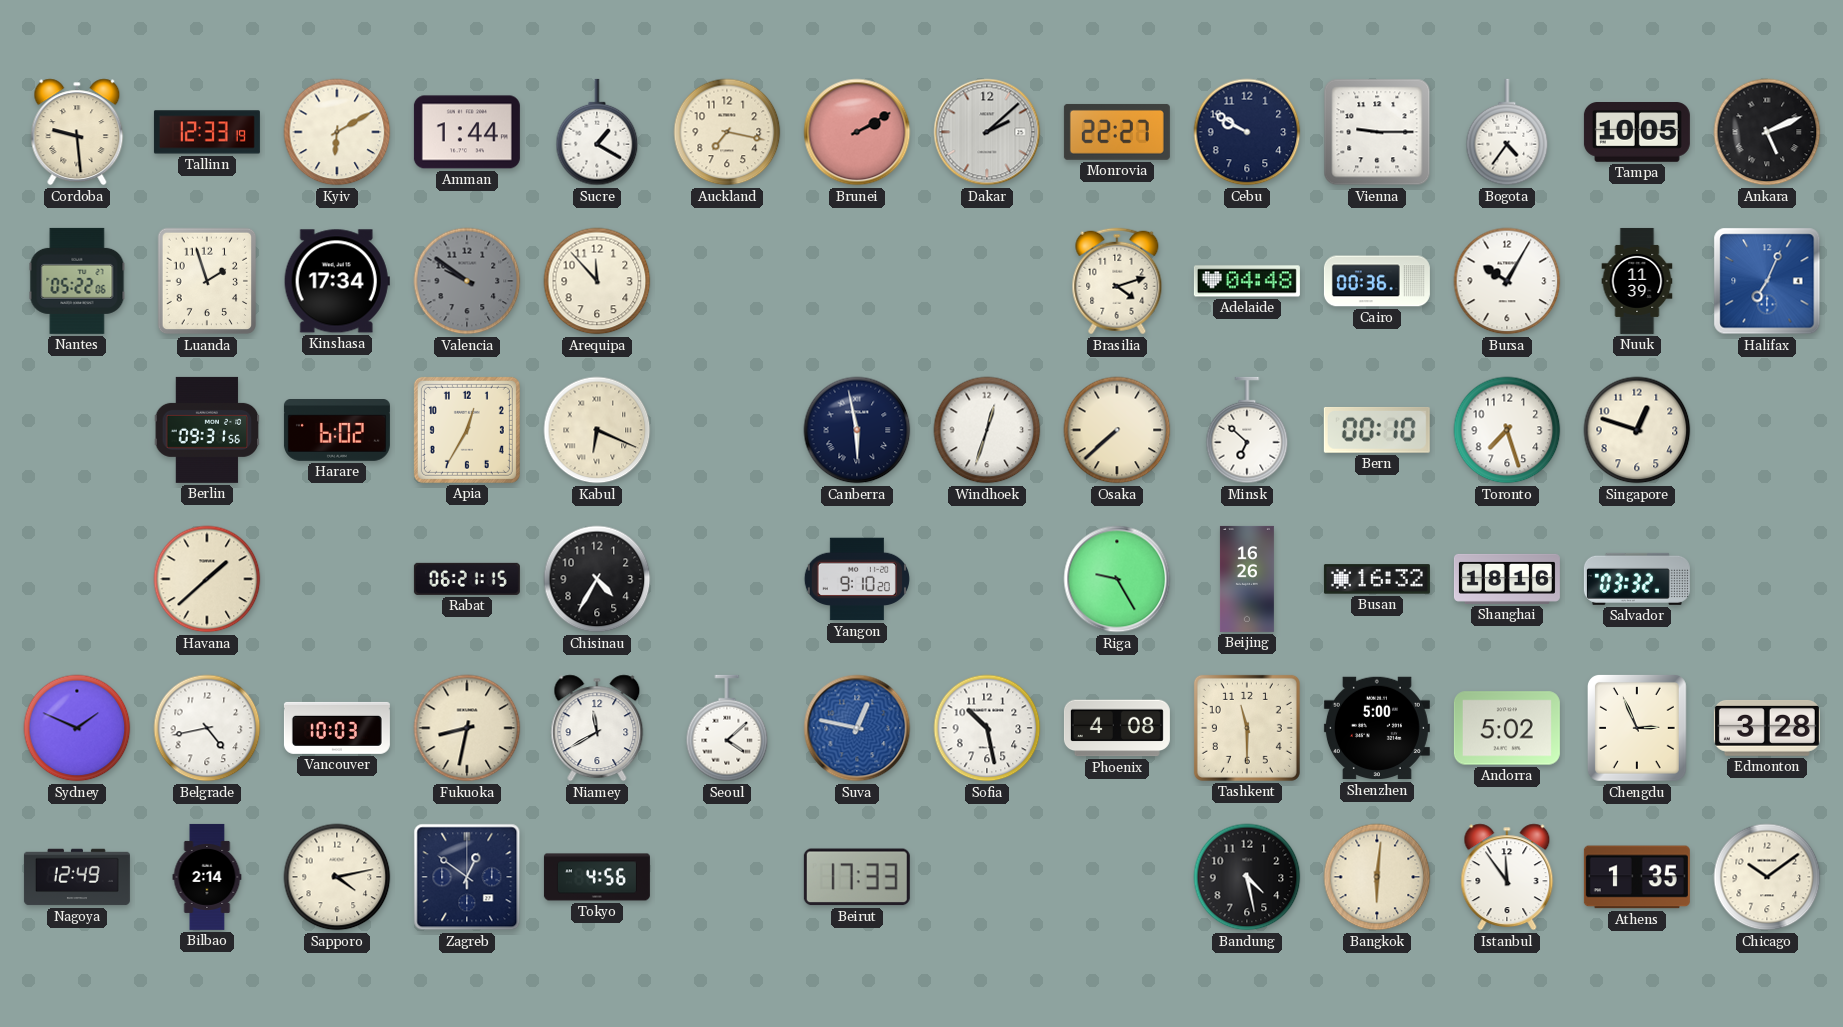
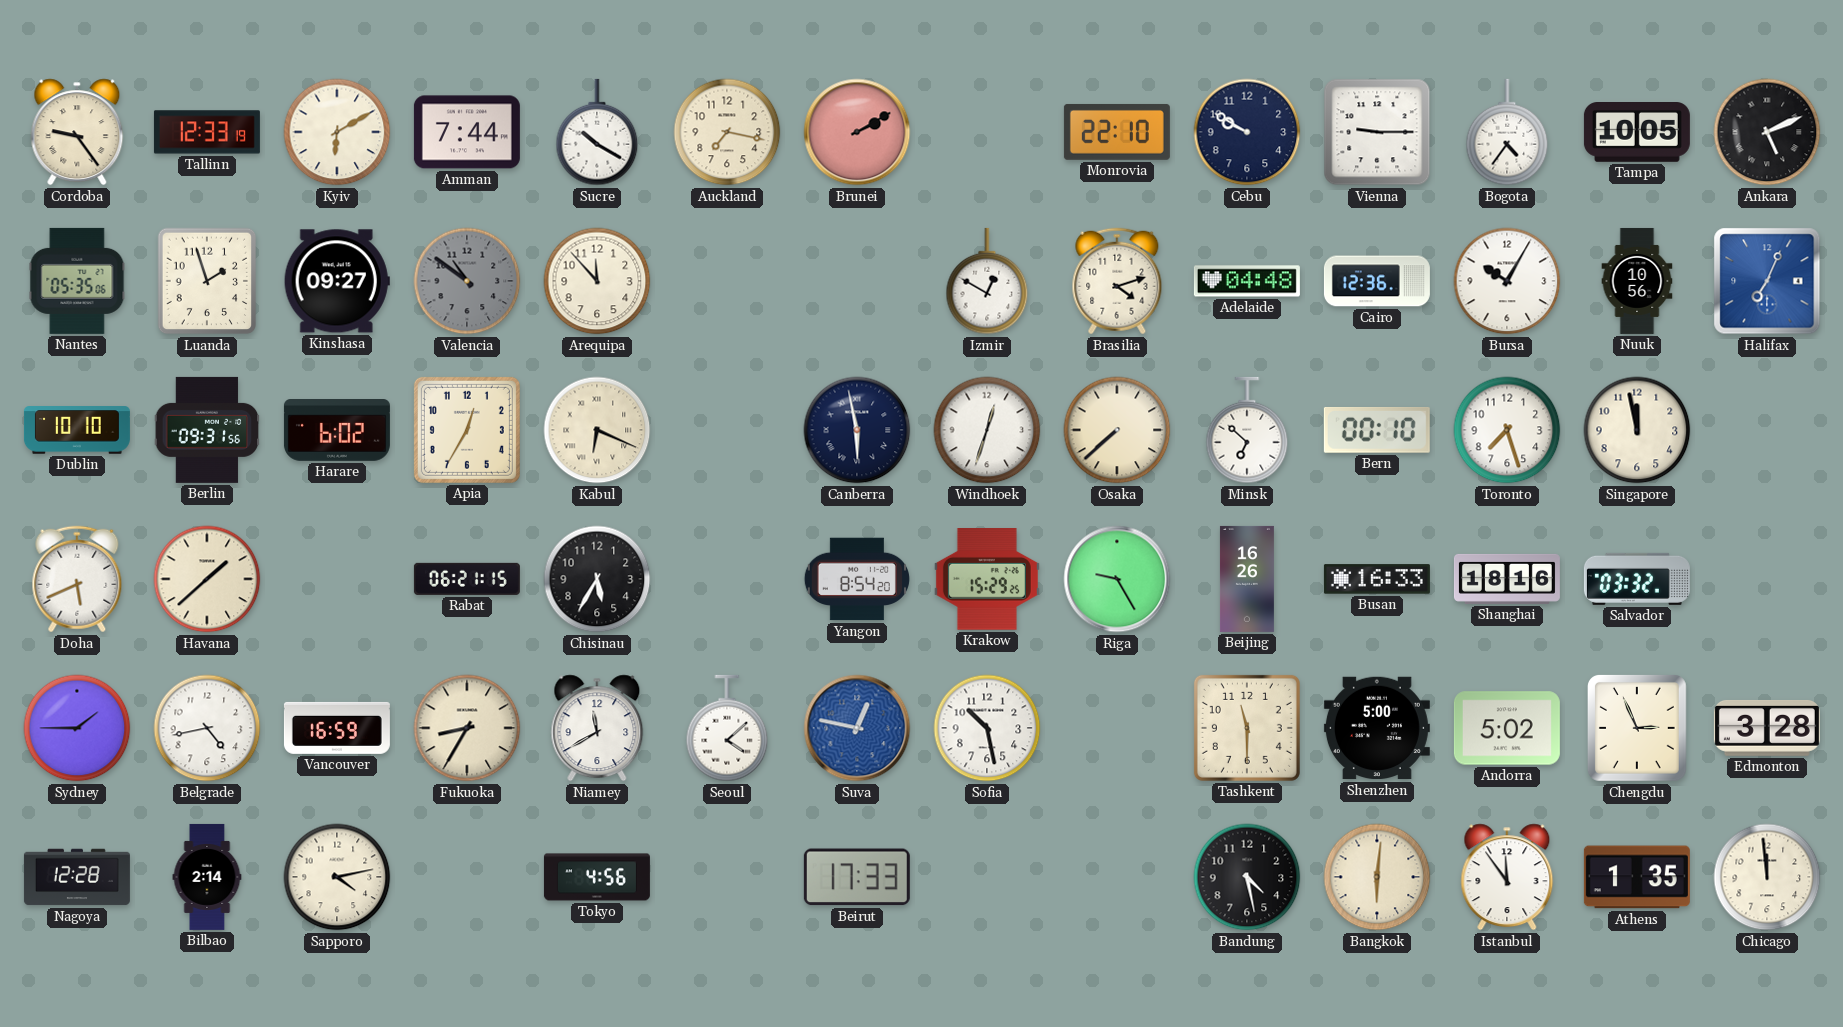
Cordoba: 9:29 -> 9:24 (77, 132)
Amman: 1:44 -> 7:44 (467, 132)
Sucre: 1:20 -> 10:20 (597, 132)
Dakar: 2:08 -> none (987, 132)
Monrovia: 22:27 -> 22:10 (1117, 132)
Nantes: 05:22 -> 05:35 (77, 281)
Kinshasa: 17:34 -> 09:27 (337, 281)
Valencia: 9:51 -> 10:51 (467, 281)
Izmir: none -> 12:50 (987, 281)
Cairo: 00:36 -> 12:36 (1377, 281)
Nuuk: 11:39 -> 10:56 (1637, 281)
Dublin: none -> 10:10 (77, 430)
Singapore: 12:48 -> 11:58 (1637, 430)
Doha: none -> 5:41 (77, 579)
Chisinau: 4:35 -> 5:35 (597, 579)
Yangon: 9:10 -> 8:54 (857, 579)
Krakow: none -> 15:29 (987, 580)
Busan: 16:32 -> 16:33 (1377, 579)
Sydney: 1:49 -> 1:45 (77, 728)
Vancouver: 10:03 -> 16:59 (337, 728)
Fukuoka: 8:32 -> 8:35 (467, 728)
Phoenix: 4:08 -> none (1117, 728)
Nagoya: 12:49 -> 12:28 (77, 877)
Zagreb: 12:51 -> none (467, 877)
Chicago: 10:09 -> 11:59 (1767, 877)
